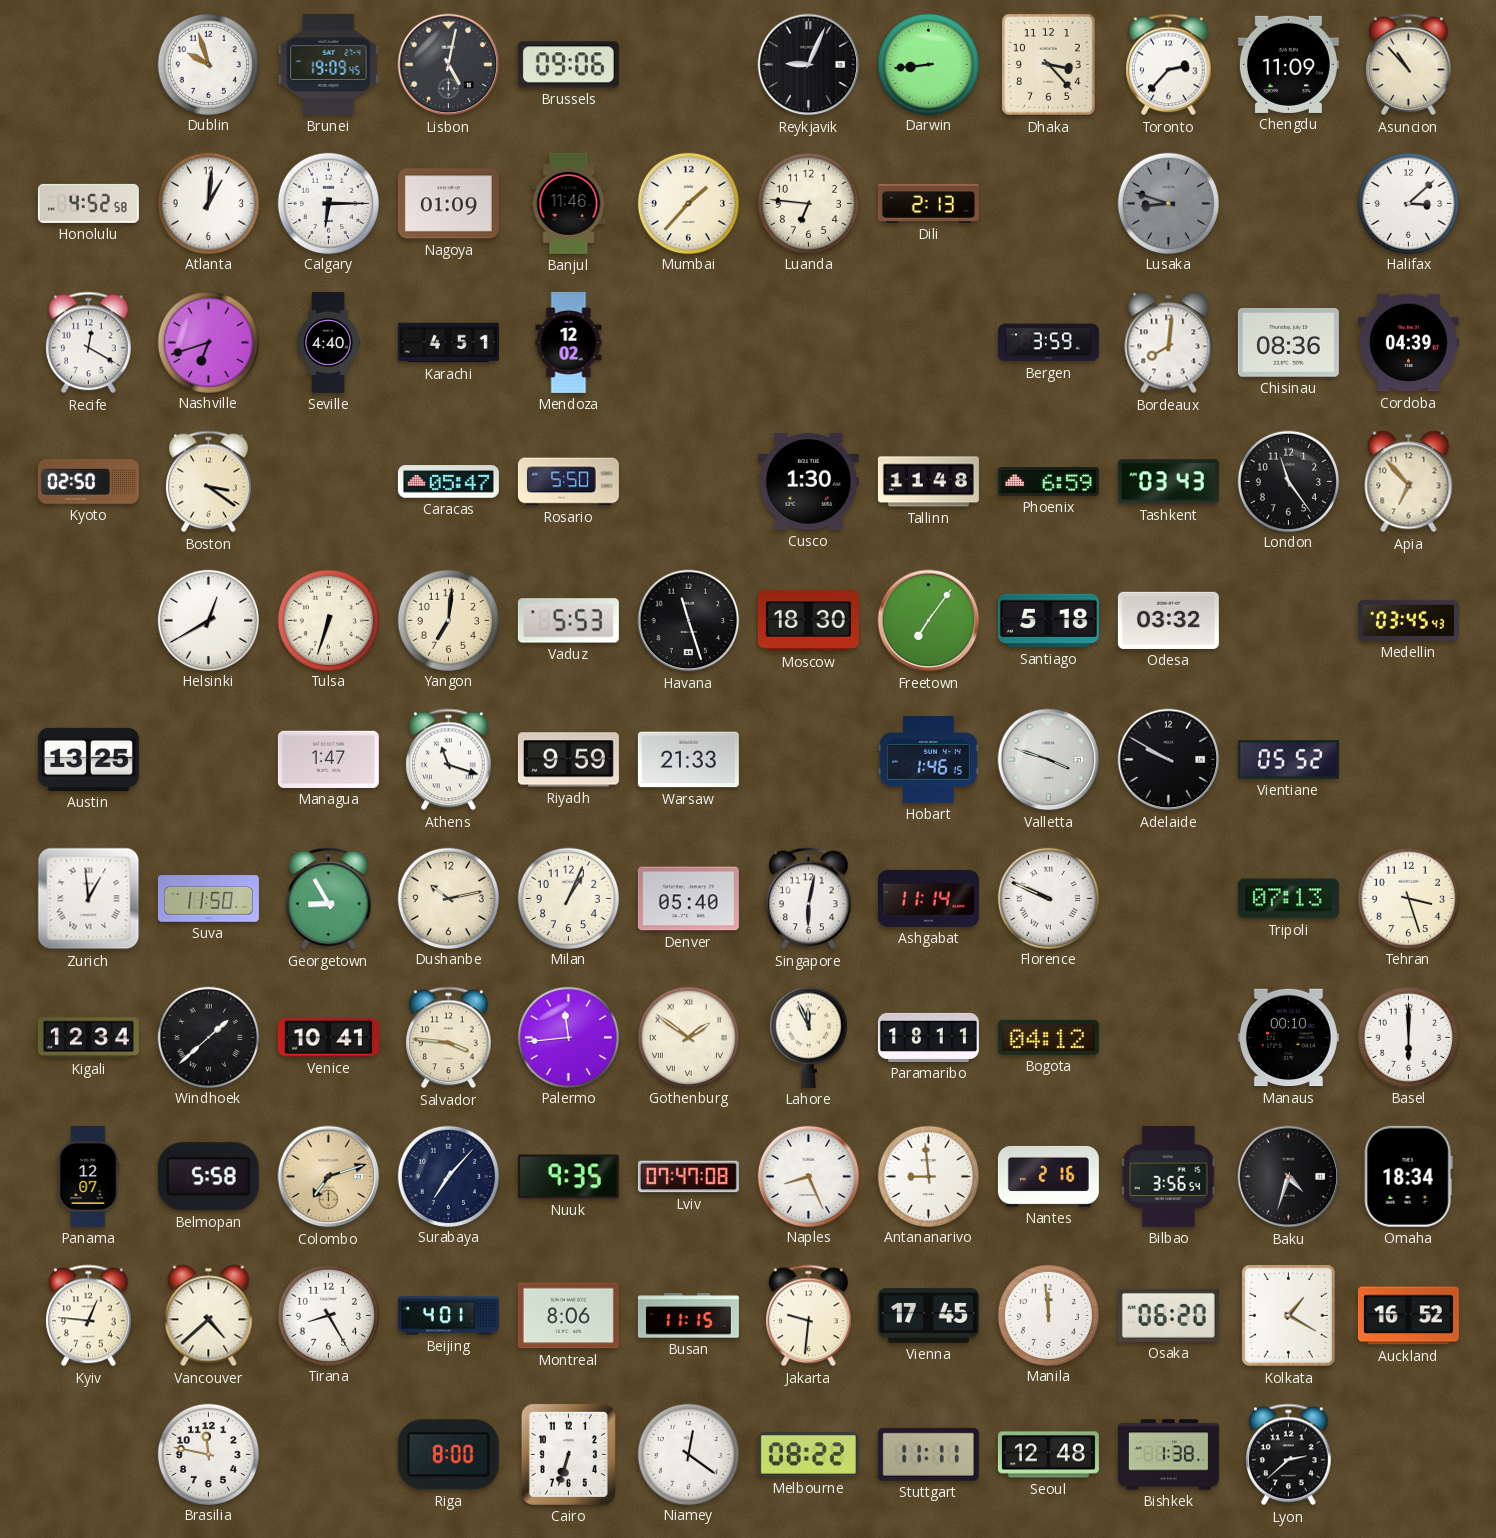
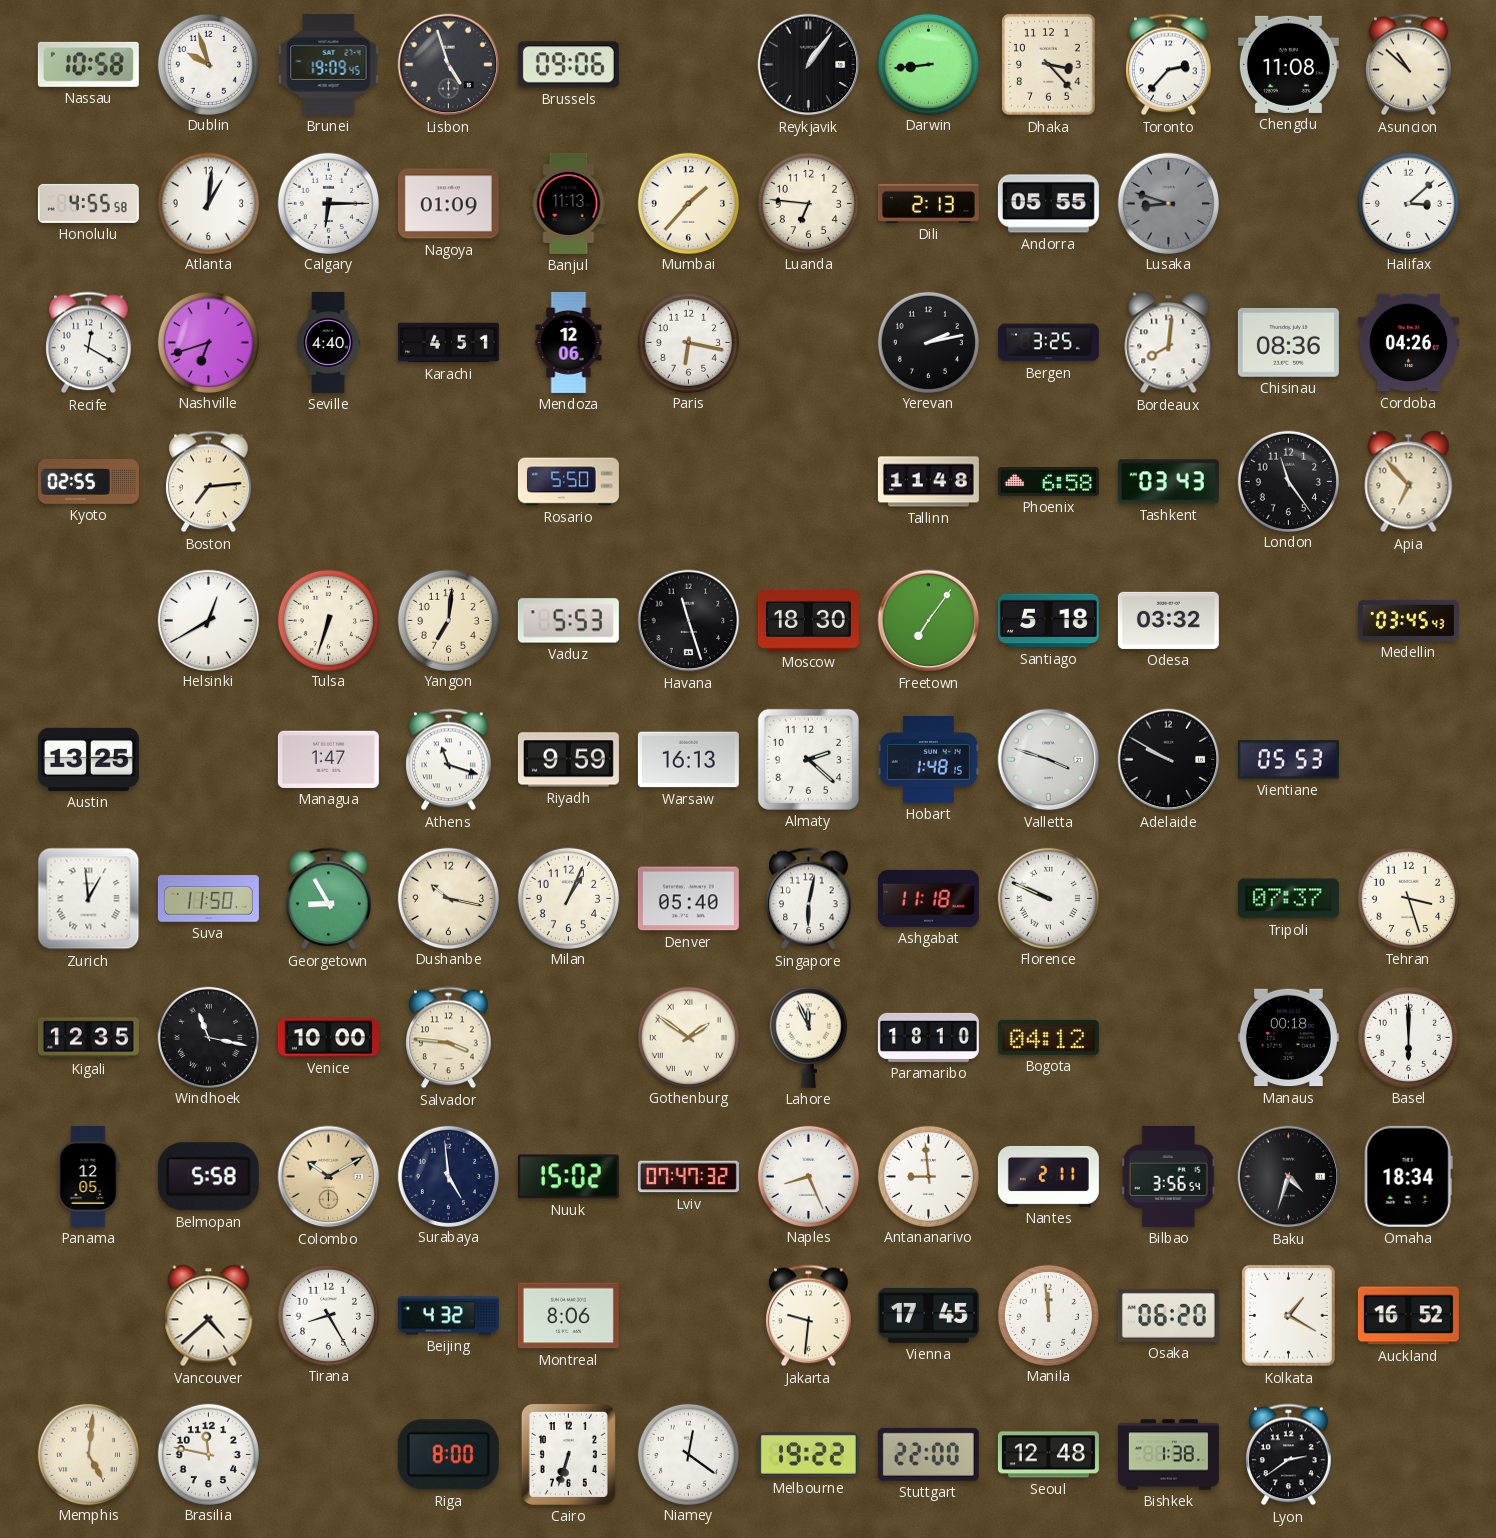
Nassau: none -> 10:58 (88, 64)
Lisbon: 5:02 -> 4:57 (449, 65)
Reykjavik: 9:04 -> 1:06 (809, 65)
Chengdu: 11:09 -> 11:08 (1288, 64)
Asuncion: 10:53 -> 10:52 (1409, 65)
Honolulu: 4:52 -> 4:55 (88, 203)
Banjul: 11:46 -> 11:13 (569, 203)
Andorra: none -> 05:55 (1048, 204)
Mendoza: 12:02 -> 12:06 (569, 342)
Paris: none -> 6:17 (688, 342)
Yerevan: none -> 2:13 (928, 342)
Bergen: 3:59 -> 3:25 (1048, 343)
Cordoba: 04:39 -> 04:26 (1408, 343)
Kyoto: 02:50 -> 02:55 (88, 482)
Boston: 3:21 -> 7:14 (209, 482)
Caracas: 05:47 -> none (448, 482)
Cusco: 1:30 -> none (808, 482)
Phoenix: 6:59 -> 6:58 (1048, 482)
Warsaw: 21:33 -> 16:13 (688, 760)
Almaty: none -> 2:22 (808, 759)
Hobart: 1:46 -> 1:48 (928, 760)
Vientiane: 05:52 -> 05:53 (1288, 760)
Dushanbe: 10:13 -> 10:17 (448, 898)
Ashgabat: 11:14 -> 11:18 (928, 898)
Tripoli: 07:13 -> 07:37 (1288, 899)
Kigali: 12:34 -> 12:35 (88, 1038)
Windhoek: 1:38 -> 11:17 (208, 1037)
Venice: 10:41 -> 10:00 (328, 1038)
Palermo: 11:44 -> none (568, 1037)
Paramaribo: 18:11 -> 18:10 (928, 1037)
Manaus: 00:10 -> 00:18 (1288, 1038)
Panama: 12:07 -> 12:05 (88, 1176)
Colombo: 7:12 -> 10:10 (329, 1177)
Surabaya: 7:07 -> 4:59 (448, 1176)
Nuuk: 9:35 -> 15:02 (568, 1177)
Lviv: 07:47:08 -> 07:47:32 (688, 1177)
Nantes: 2:16 -> 2:11 (1048, 1176)
Kyiv: 12:46 -> none (89, 1316)
Beijing: 4:01 -> 4:32 (448, 1316)
Busan: 11:15 -> none (688, 1316)
Memphis: none -> 5:01 (88, 1454)
Melbourne: 08:22 -> 19:22 (808, 1455)
Stuttgart: 11:11 -> 22:00 (928, 1454)
Lyon: 2:38 -> 2:39 (1289, 1455)
